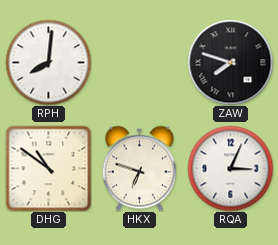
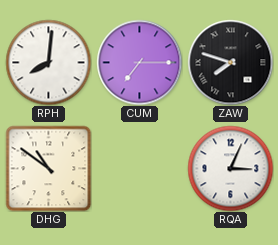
CUM: none -> 7:15 (139, 62)
HKX: 6:48 -> none (139, 168)
